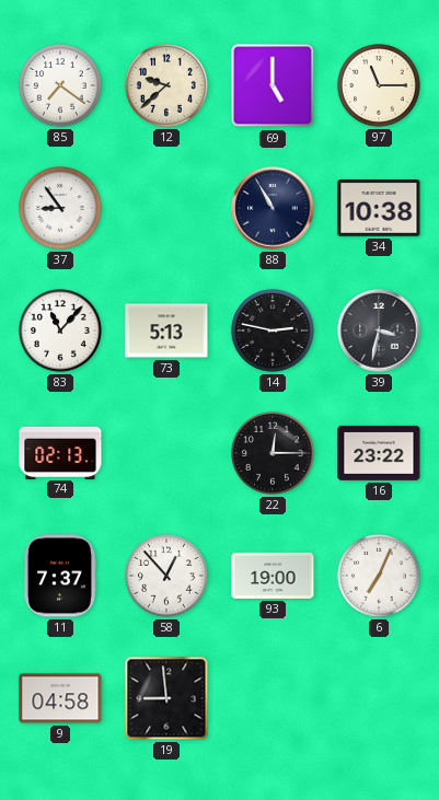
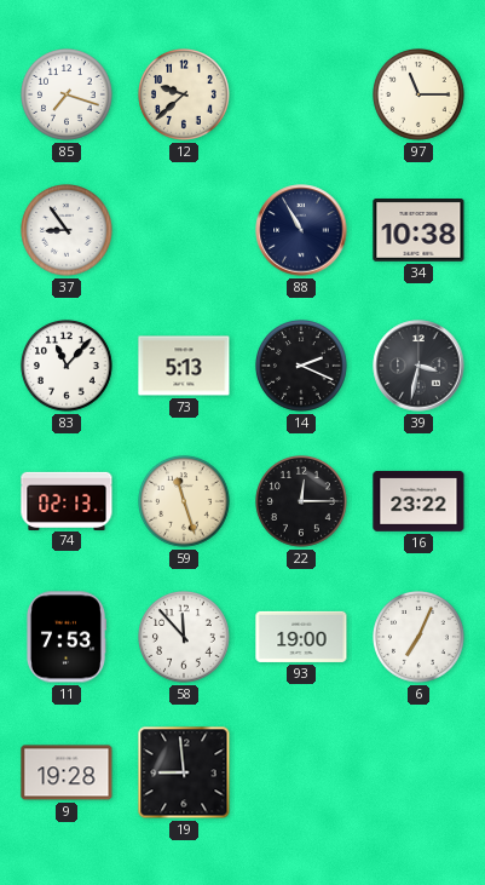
85: 7:21 -> 7:18 (68, 96)
69: 5:00 -> none (273, 85)
14: 2:47 -> 2:19 (302, 367)
59: none -> 11:27 (185, 502)
11: 7:37 -> 7:53 (65, 637)
58: 12:53 -> 11:53 (185, 638)
9: 04:58 -> 19:28 (67, 772)
